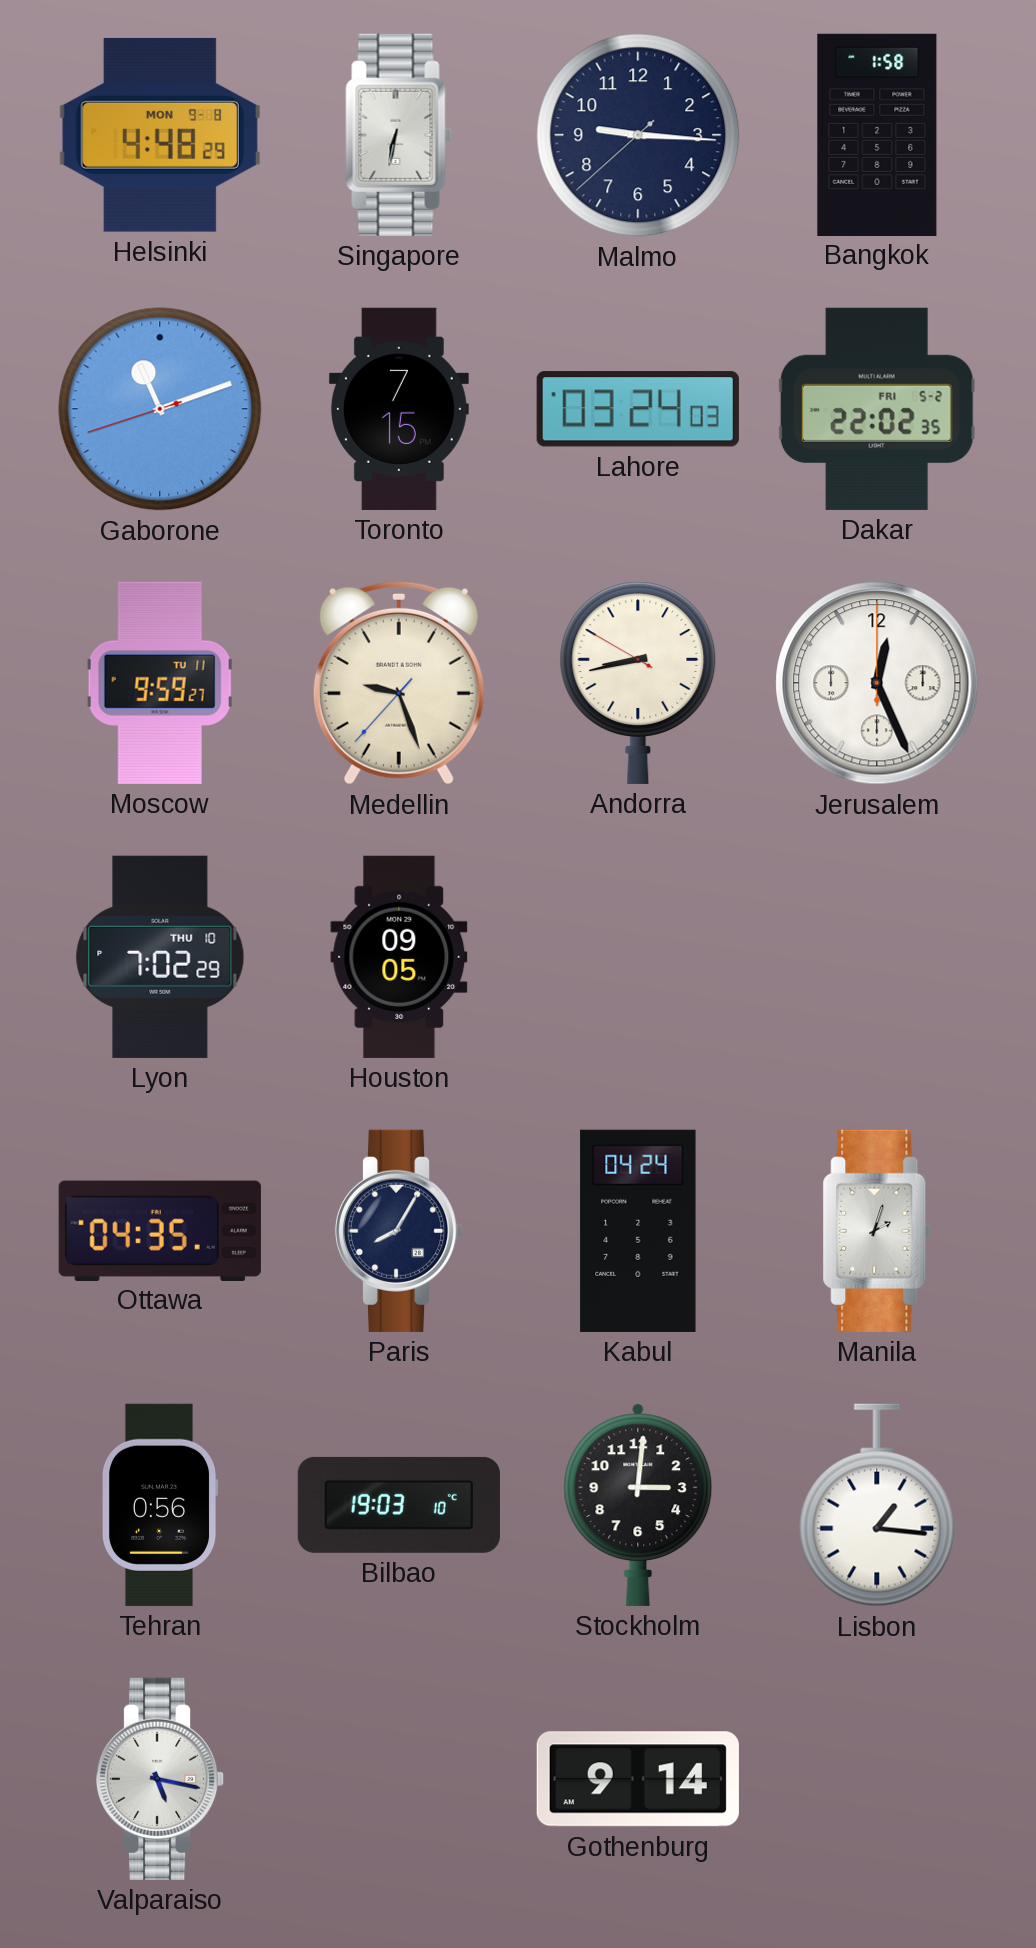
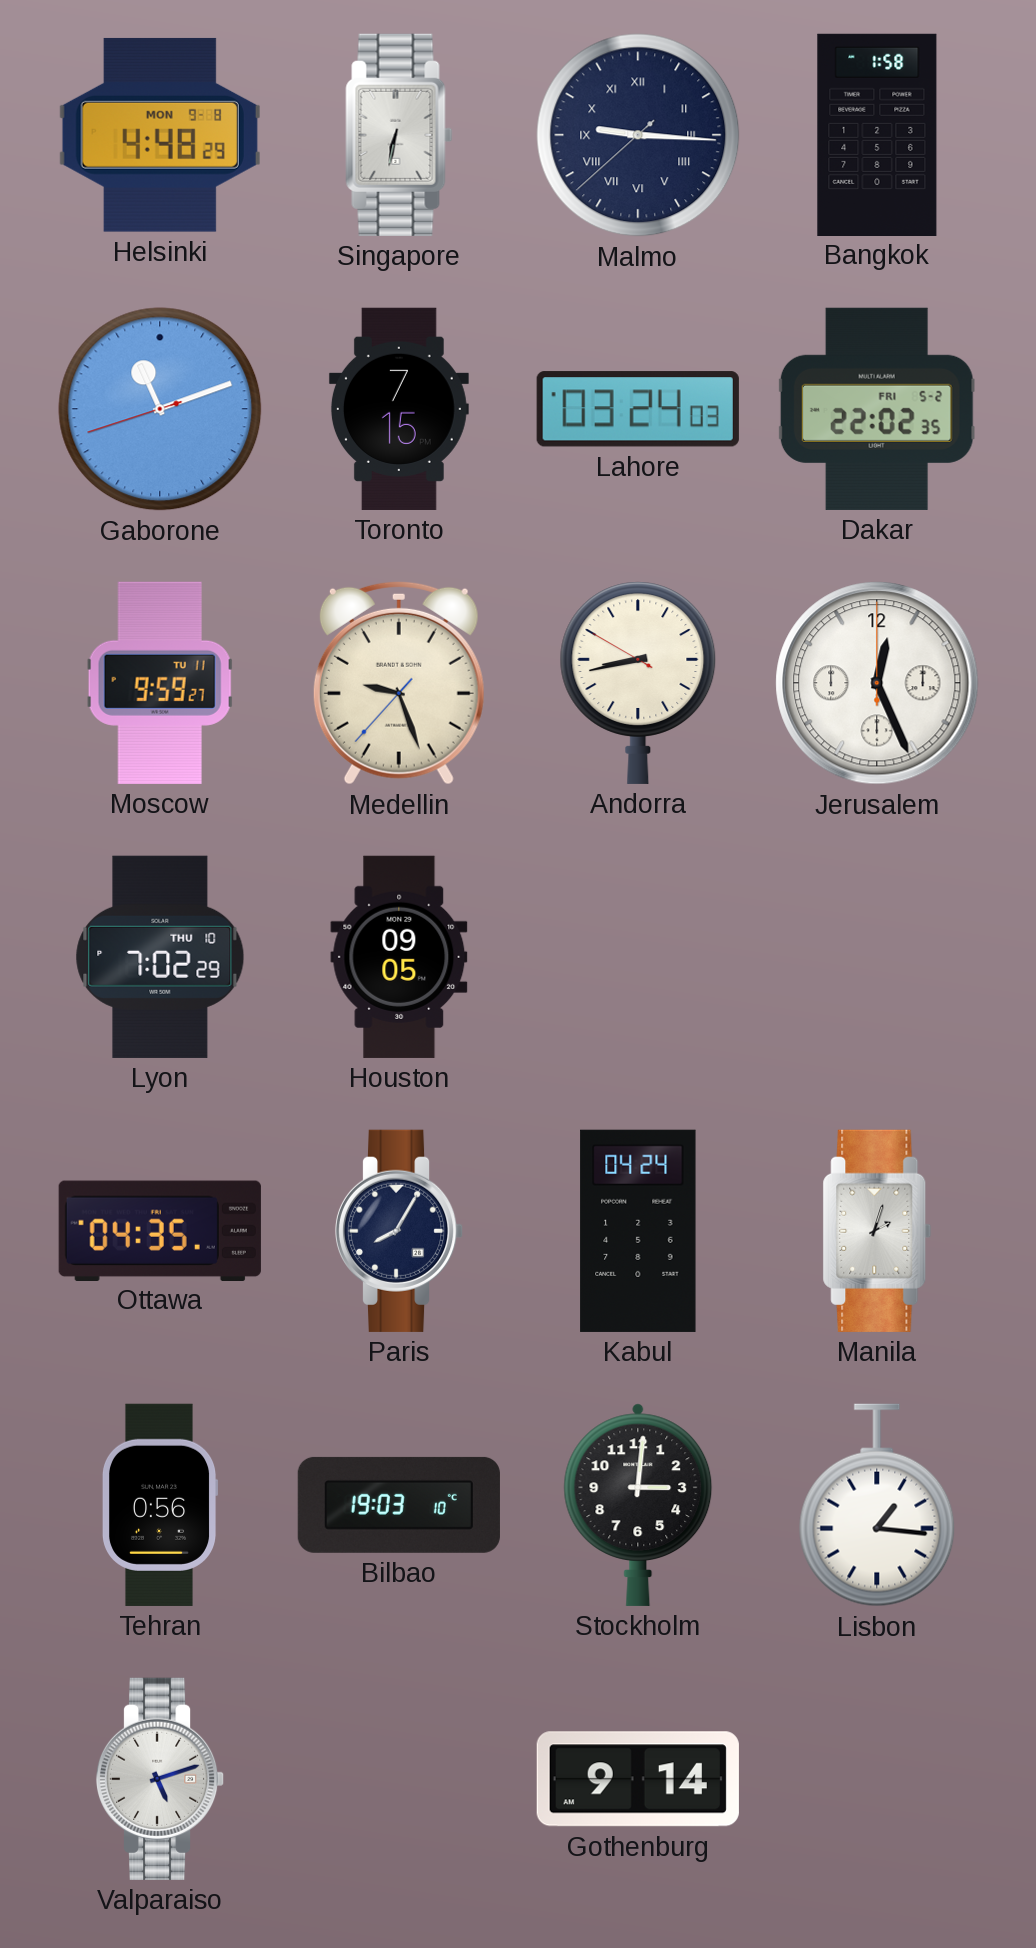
Malmo numerals: Arabic -> Roman (638, 135)
Valparaiso: 5:17 -> 5:12 (160, 1779)
